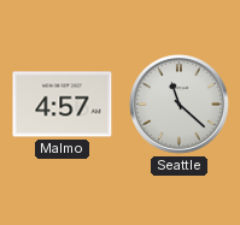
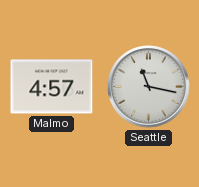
Seattle: 11:22 -> 11:17 (149, 87)
